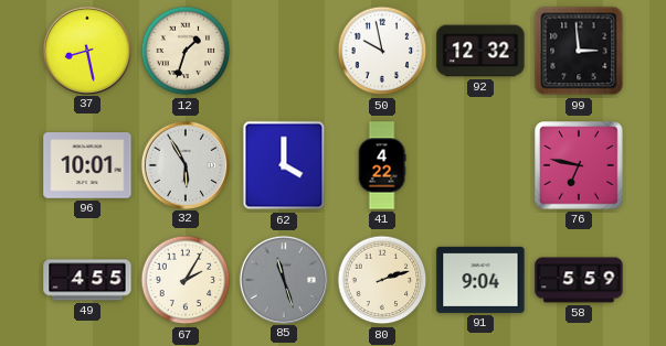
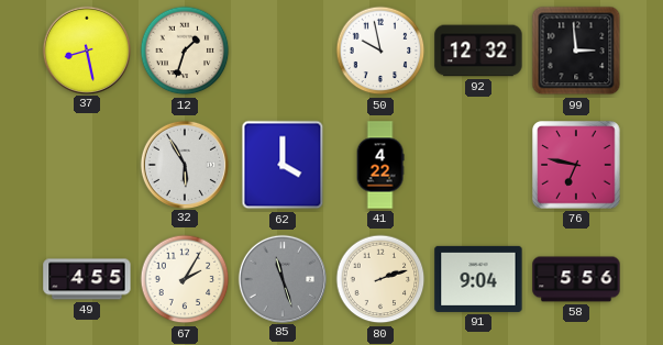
96: 10:01 -> none (87, 165)
58: 5:59 -> 5:56 (576, 279)
